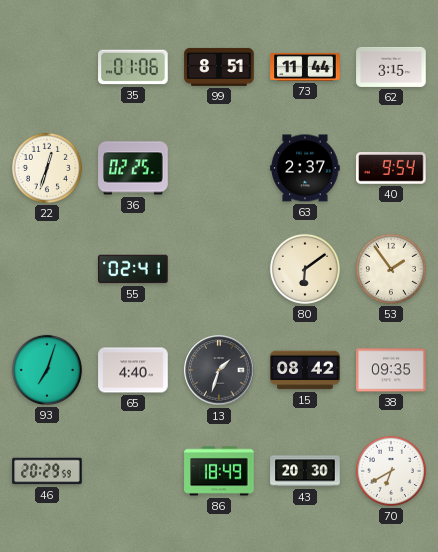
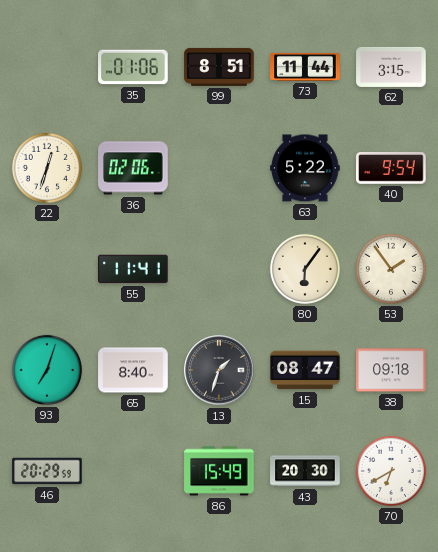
36: 02:25 -> 02:06 (133, 168)
63: 2:37 -> 5:22 (305, 168)
55: 02:41 -> 11:41 (133, 269)
80: 6:09 -> 6:06 (305, 269)
65: 4:40 -> 8:40 (133, 370)
15: 08:42 -> 08:47 (305, 370)
38: 09:35 -> 09:18 (391, 370)
86: 18:49 -> 15:49 (219, 471)
